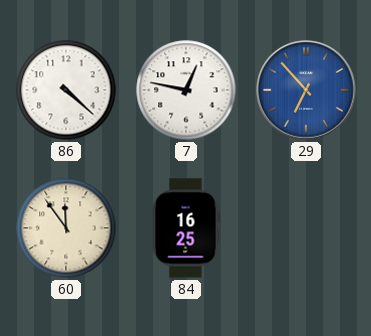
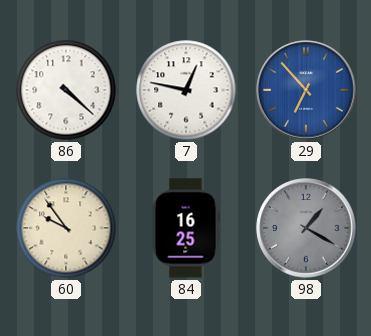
60: 11:54 -> 9:54 (66, 228)
98: none -> 1:20 (306, 228)
